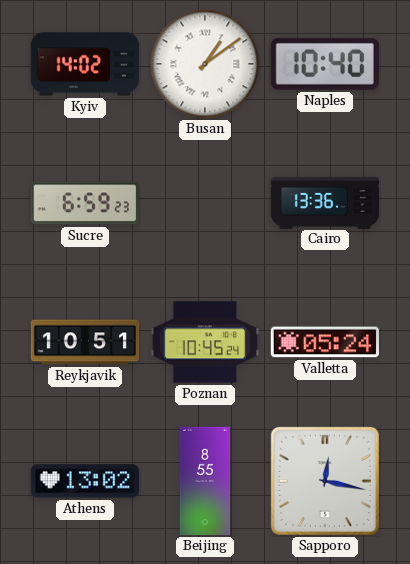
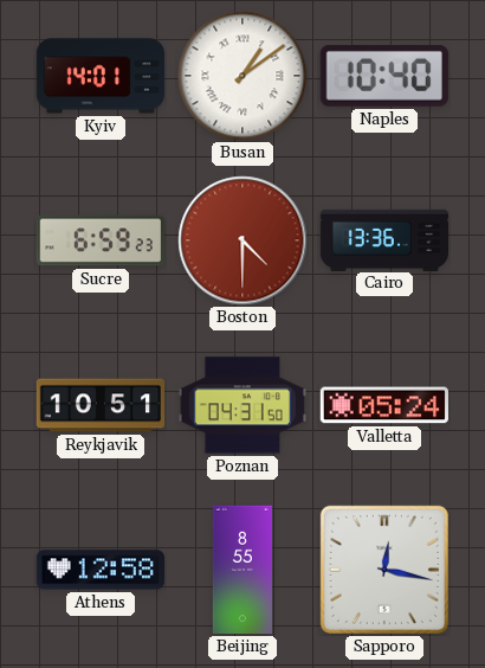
Kyiv: 14:02 -> 14:01 (101, 76)
Boston: none -> 4:30 (242, 240)
Poznan: 10:45 -> 04:31 (241, 405)
Athens: 13:02 -> 12:58 (99, 570)
